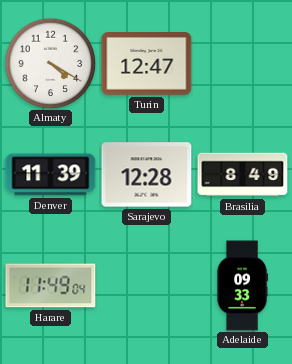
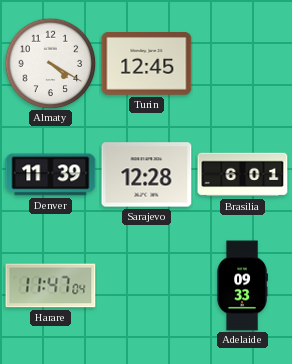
Turin: 12:47 -> 12:45 (147, 64)
Brasilia: 8:49 -> 6:01 (243, 175)
Harare: 11:49 -> 11:47 (51, 286)
